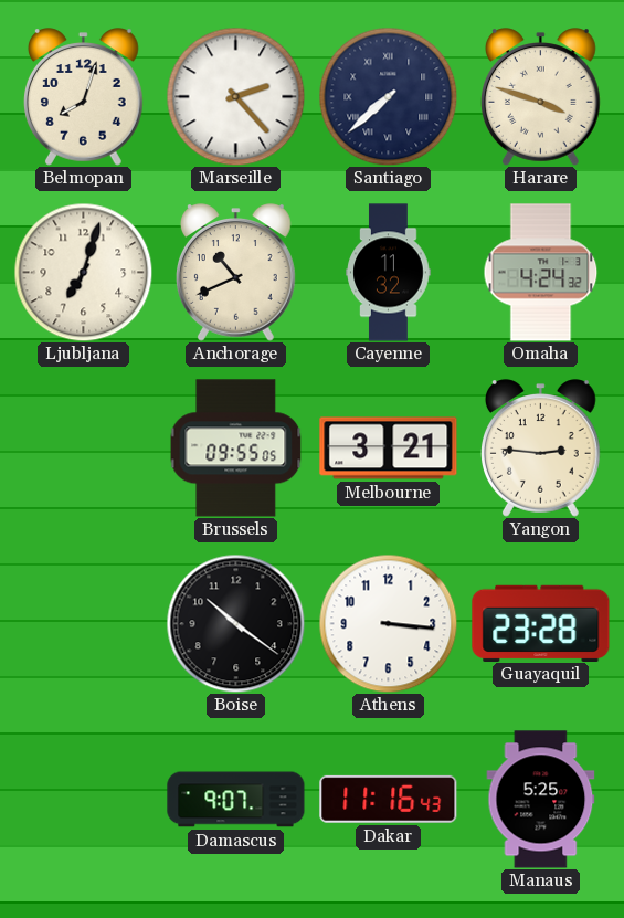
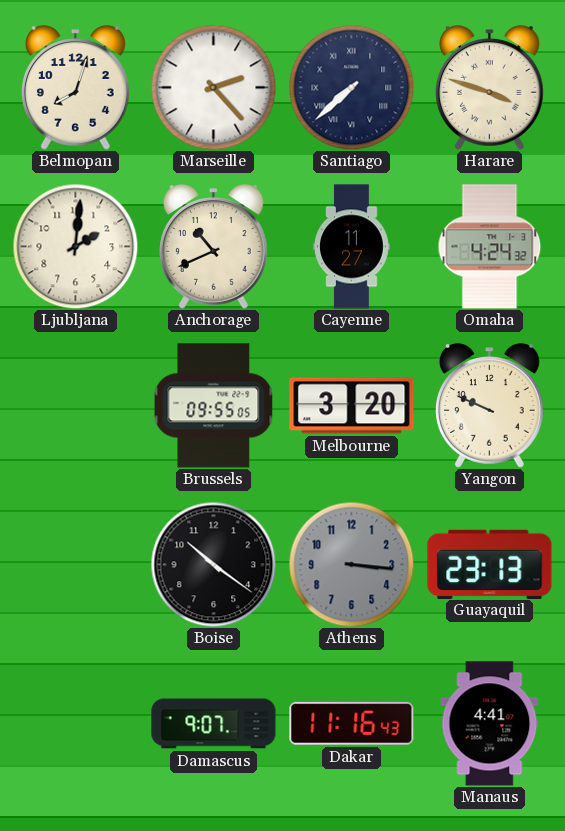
Ljubljana: 7:03 -> 2:01 (75, 246)
Cayenne: 11:32 -> 11:27 (352, 247)
Melbourne: 3:21 -> 3:20 (352, 406)
Yangon: 2:46 -> 9:49 (490, 406)
Athens dial: white -> grey (351, 564)
Guayaquil: 23:28 -> 23:13 (490, 564)
Manaus: 5:25 -> 4:41 (490, 724)
